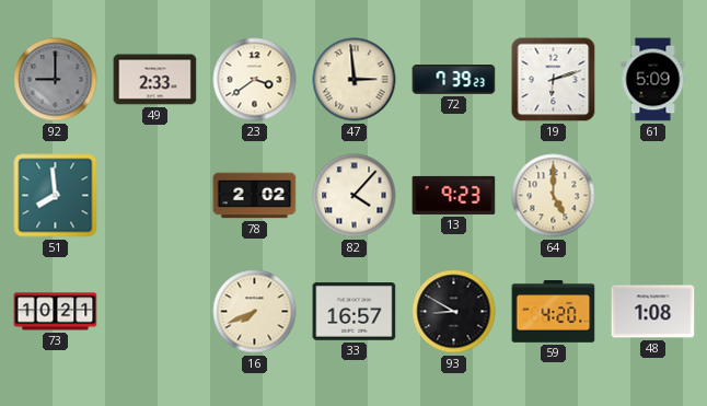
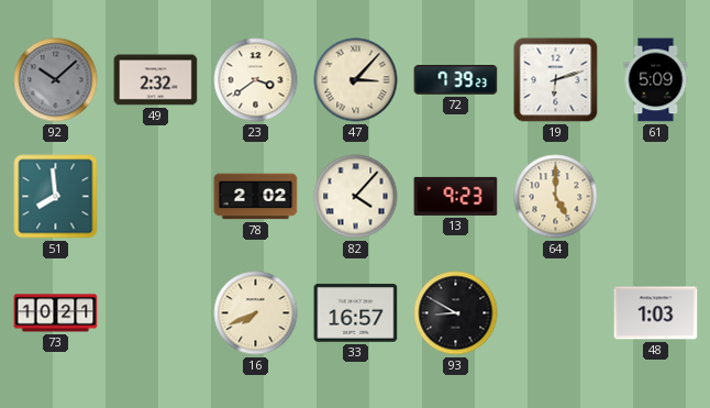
92: 9:00 -> 10:08 (56, 80)
49: 2:33 -> 2:32 (156, 80)
47: 2:59 -> 3:07 (356, 80)
59: 4:20 -> none (554, 312)
48: 1:08 -> 1:03 (656, 313)
